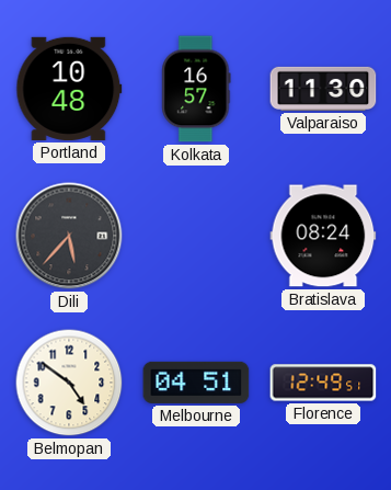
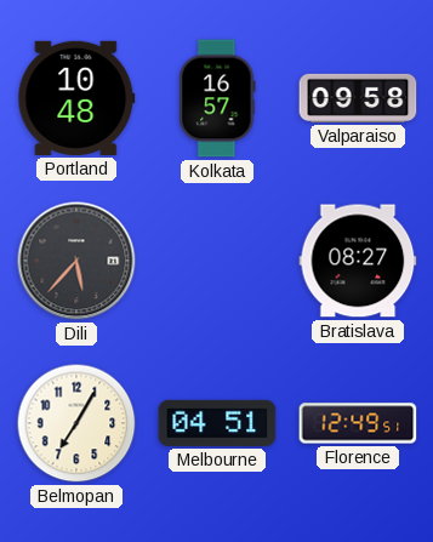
Valparaiso: 11:30 -> 09:58 (358, 98)
Bratislava: 08:24 -> 08:27 (358, 261)
Belmopan: 4:51 -> 7:05 (76, 423)
